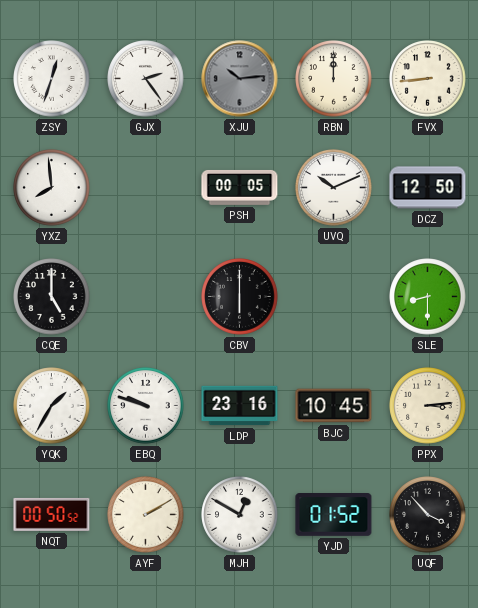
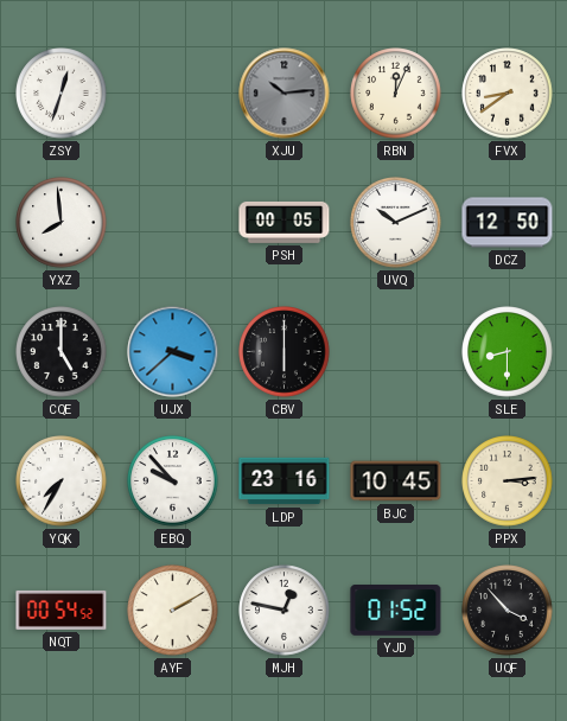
GJX: 2:24 -> none (146, 79)
RBN: 12:00 -> 12:04 (396, 94)
FVX: 8:44 -> 8:39 (508, 94)
UJX: none -> 3:38 (173, 352)
YQK: 1:35 -> 7:35 (62, 481)
EBQ: 9:48 -> 9:53 (173, 481)
NQT: 00:50 -> 00:54 (62, 610)
MJH: 12:50 -> 12:47 (285, 611)
